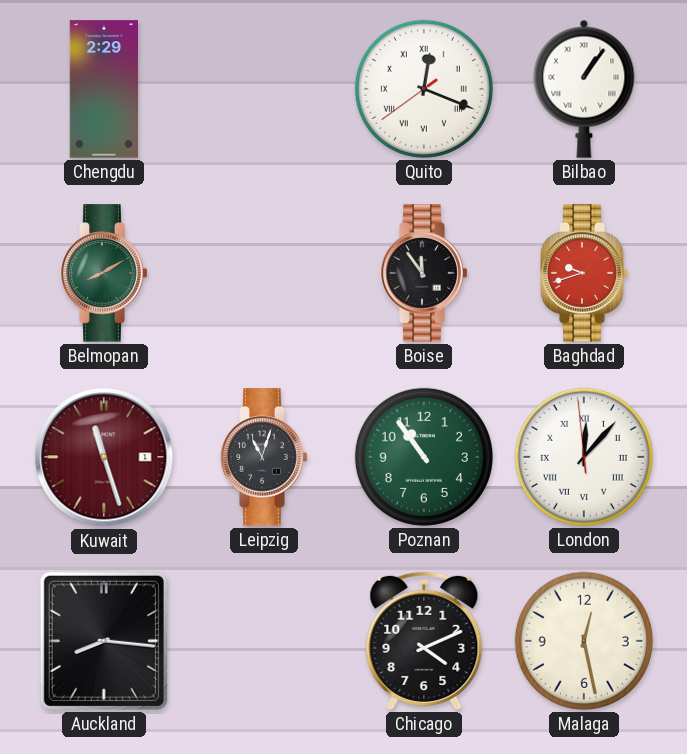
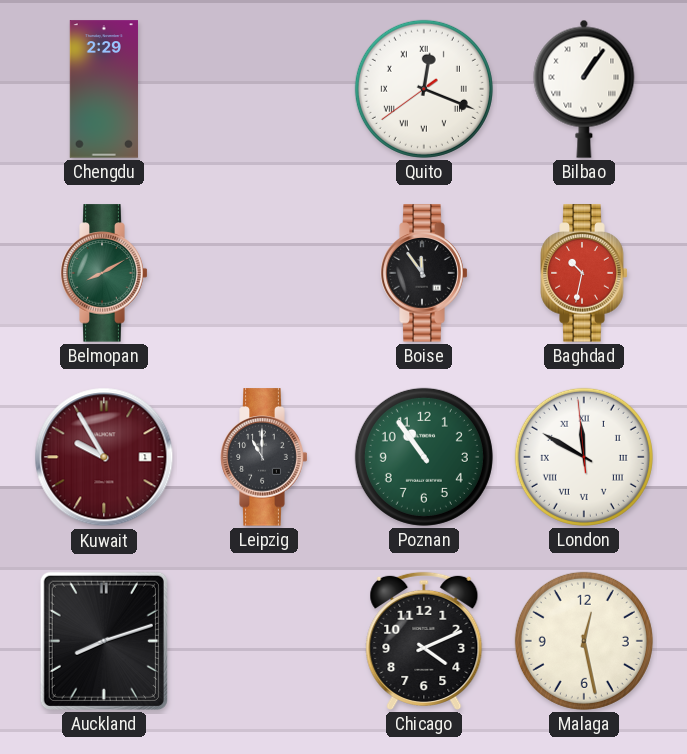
Baghdad: 9:42 -> 10:32 (584, 273)
Kuwait: 11:27 -> 9:55 (104, 457)
Leipzig: 11:03 -> 11:00 (264, 457)
London: 12:06 -> 11:49 (584, 457)
Auckland: 8:16 -> 8:12 (104, 641)
